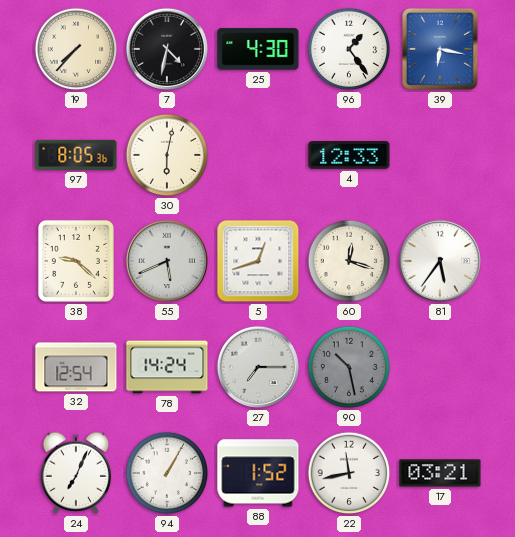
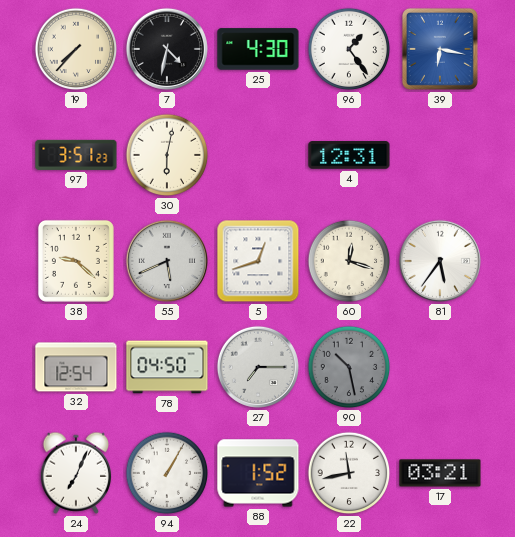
97: 8:05 -> 3:51 (76, 155)
4: 12:33 -> 12:31 (349, 155)
78: 14:24 -> 04:50 (167, 367)
